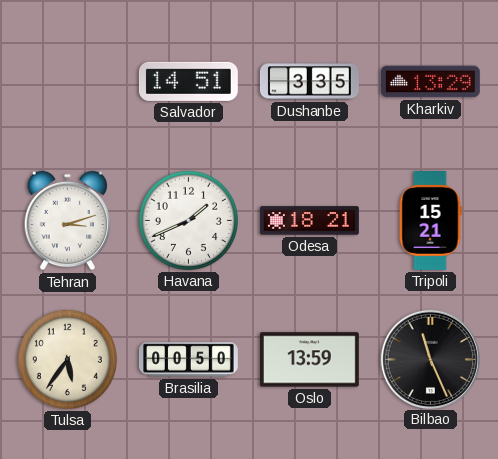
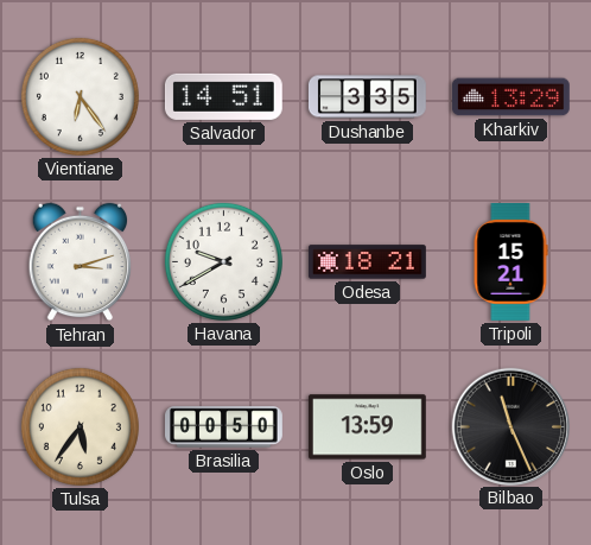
Vientiane: none -> 6:24 (80, 96)
Havana: 1:41 -> 9:40 (223, 261)
